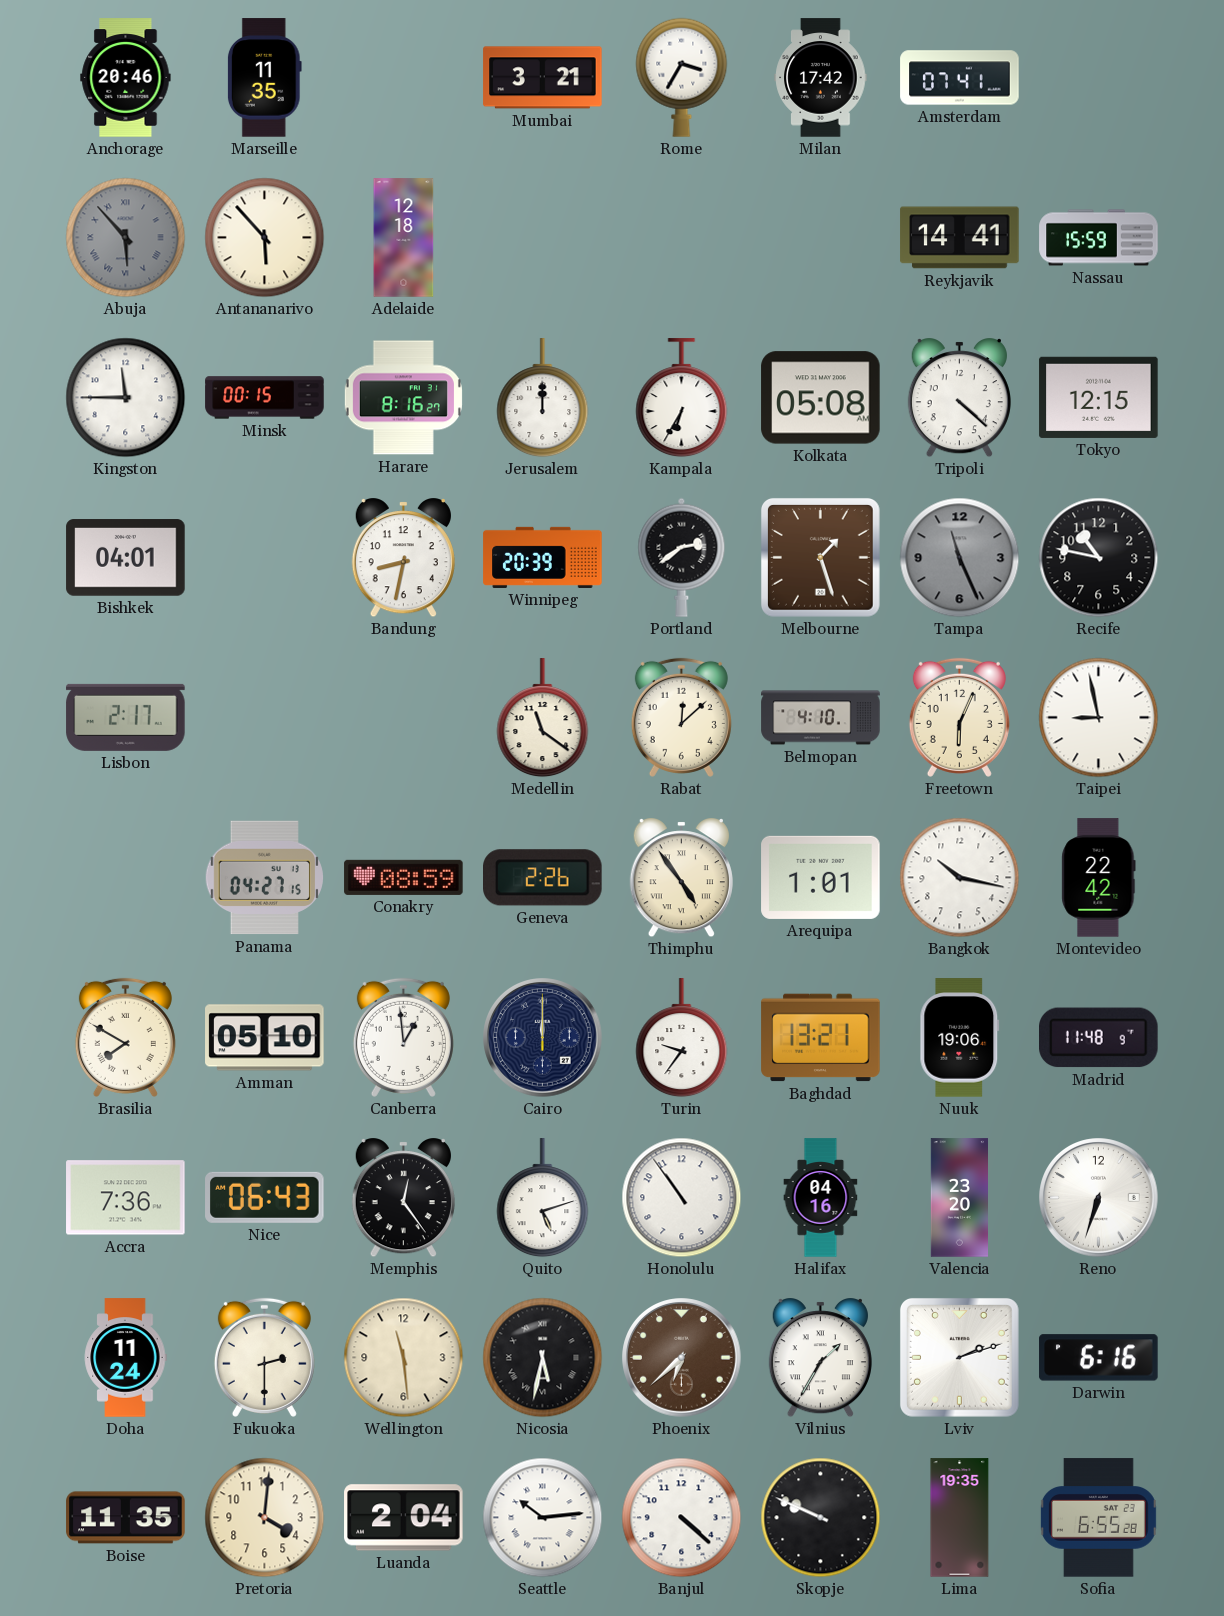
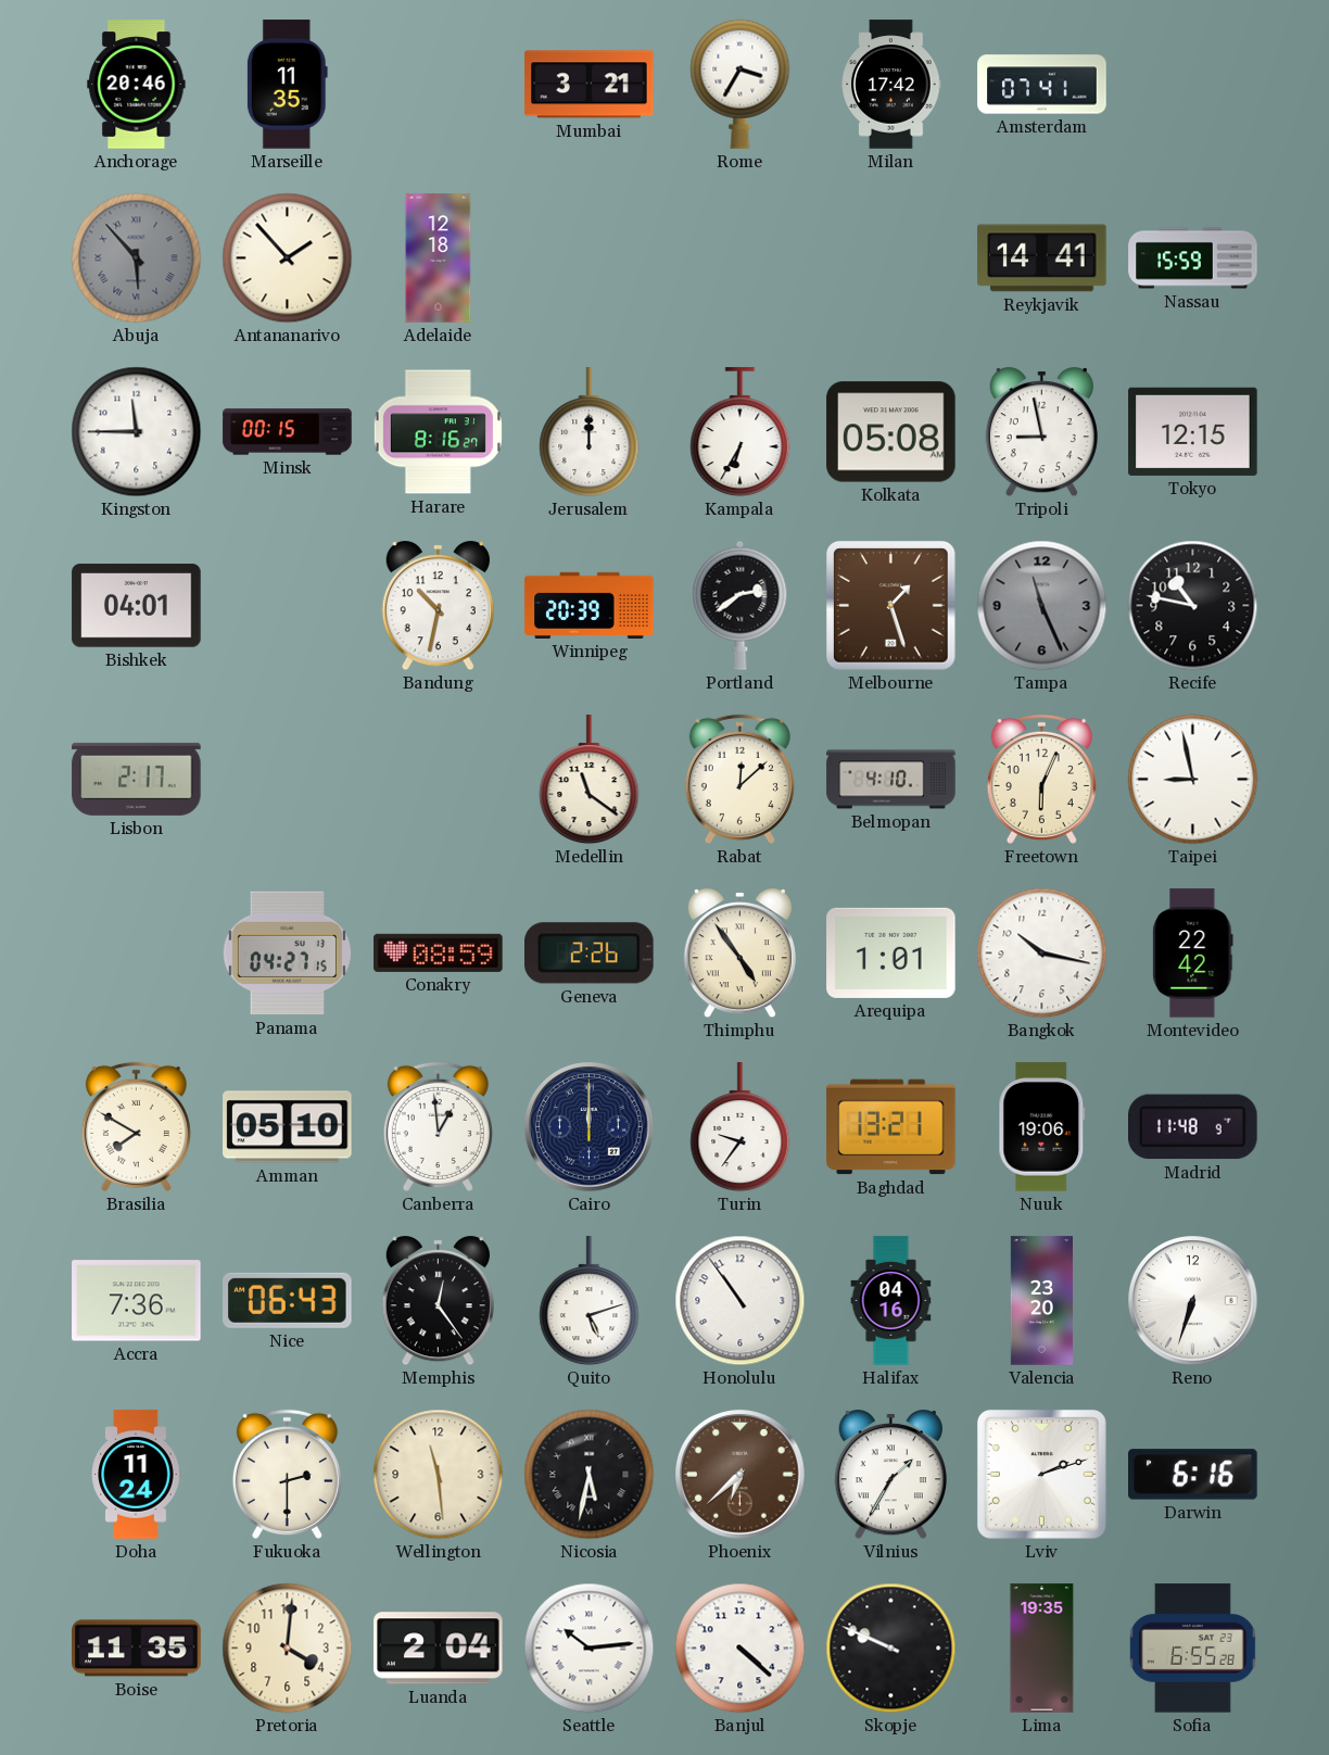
Antananarivo: 5:53 -> 1:53 (288, 258)
Tripoli: 4:22 -> 8:58 (1041, 432)
Bandung: 8:32 -> 10:32 (438, 606)
